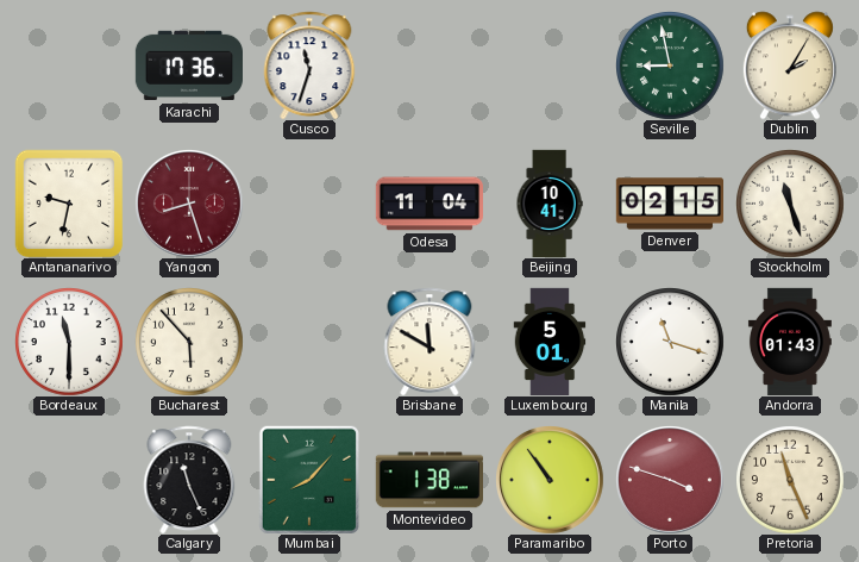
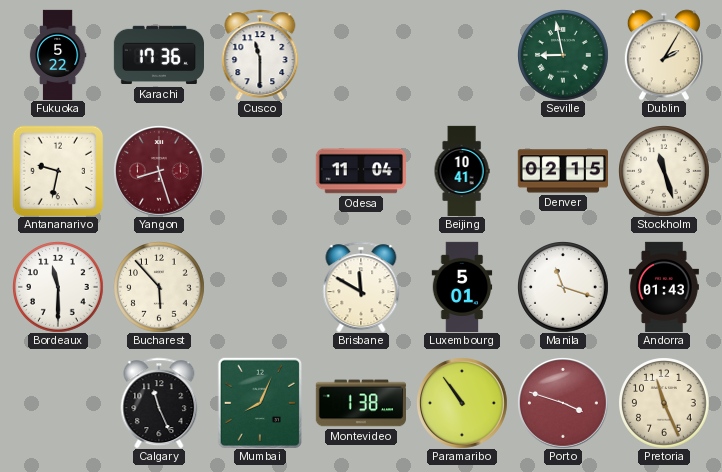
Fukuoka: none -> 5:22 (58, 55)
Cusco: 11:33 -> 11:30 (260, 55)
Mumbai: 8:07 -> 8:04 (259, 402)
